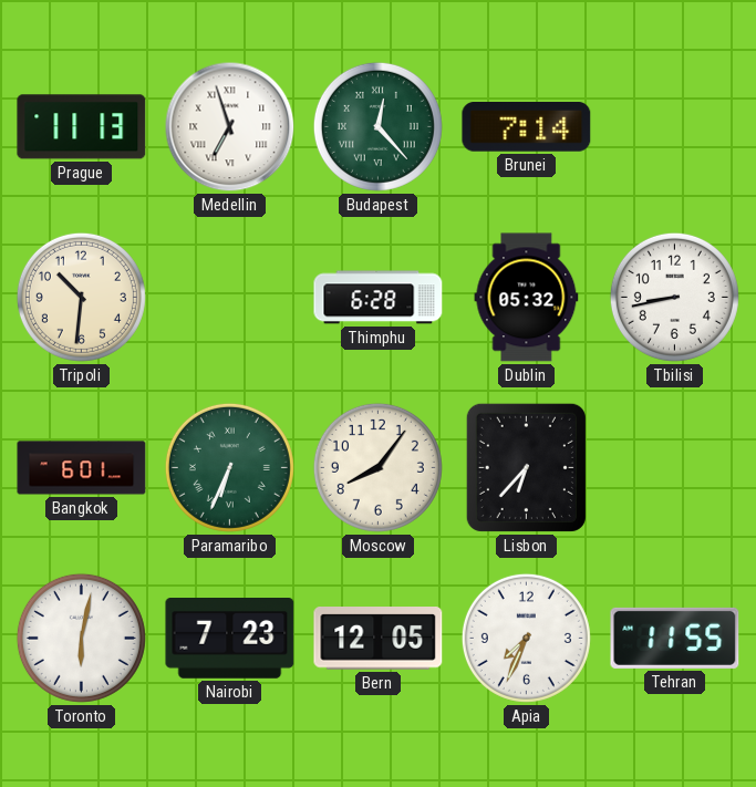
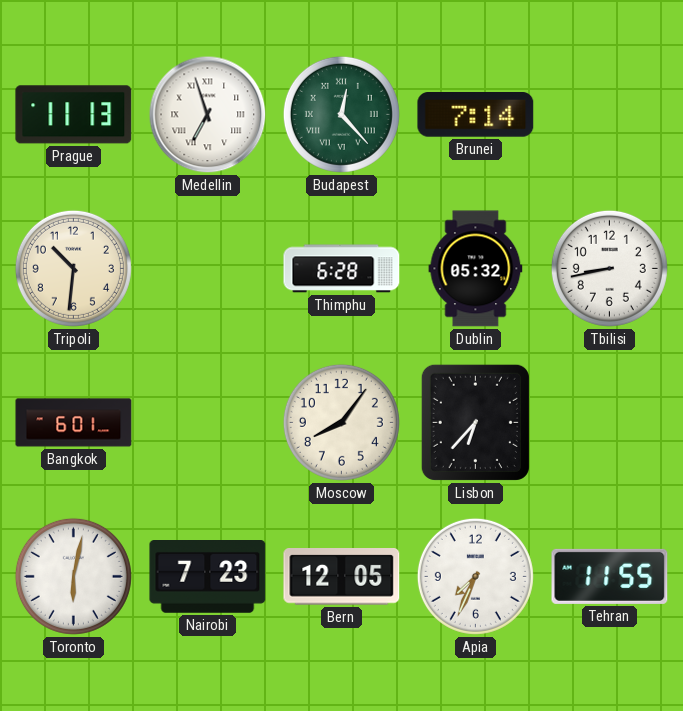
Paramaribo: 6:34 -> none (229, 467)
